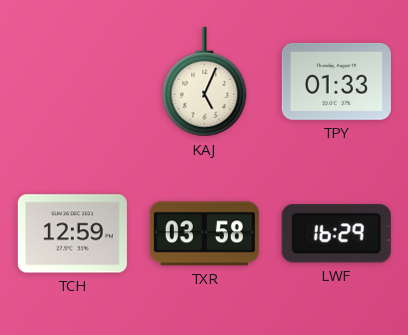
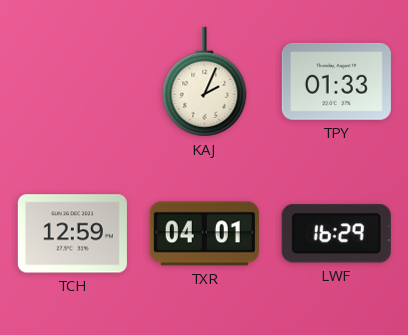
KAJ: 5:04 -> 2:04 (205, 82)
TXR: 03:58 -> 04:01 (204, 234)
